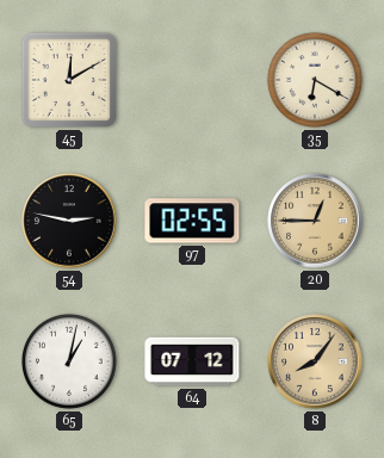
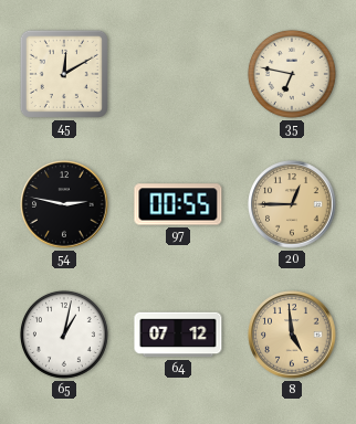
35: 6:20 -> 6:47 (292, 74)
97: 02:55 -> 00:55 (178, 204)
8: 8:06 -> 4:59 (292, 335)
